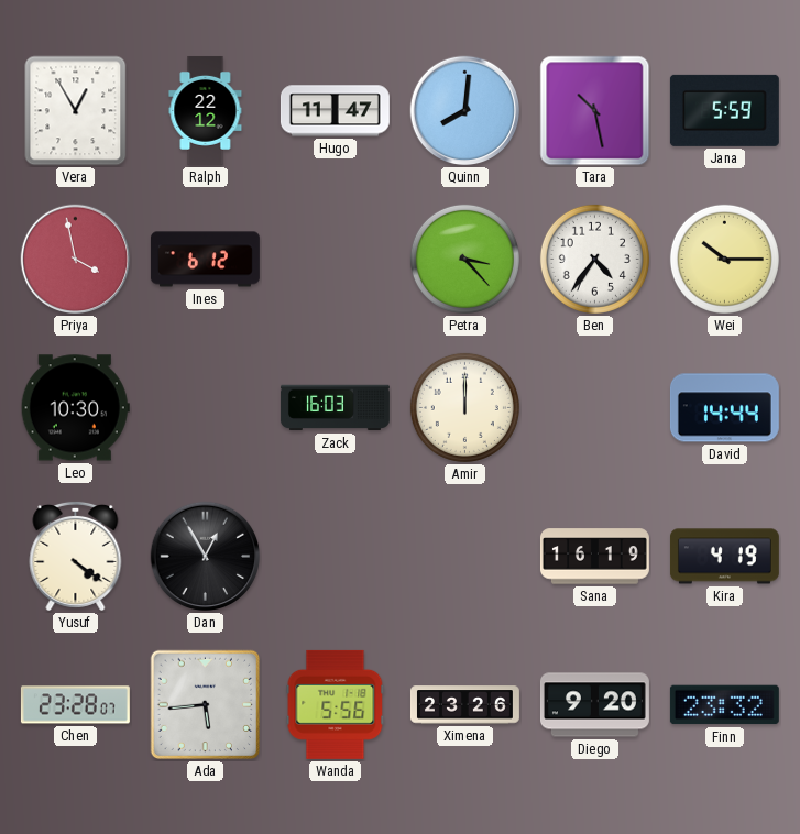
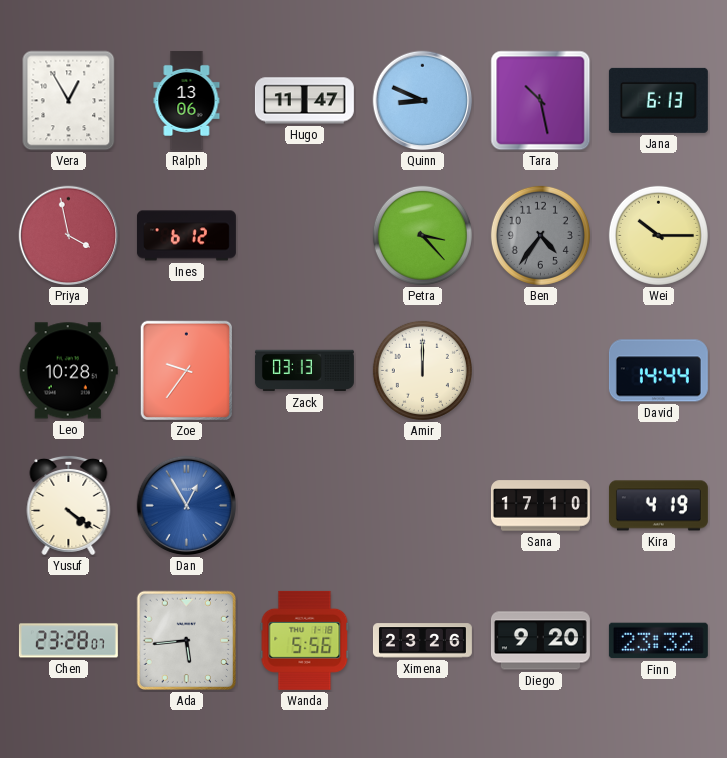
Ralph: 22:12 -> 13:06 (187, 100)
Quinn: 8:01 -> 8:49 (423, 101)
Jana: 5:59 -> 6:13 (658, 100)
Ben dial: white -> grey (540, 235)
Leo: 10:30 -> 10:28 (68, 371)
Zoe: none -> 9:36 (186, 371)
Zack: 16:03 -> 03:13 (304, 371)
Dan dial: black -> blue (187, 506)
Sana: 16:19 -> 17:10 (540, 506)
